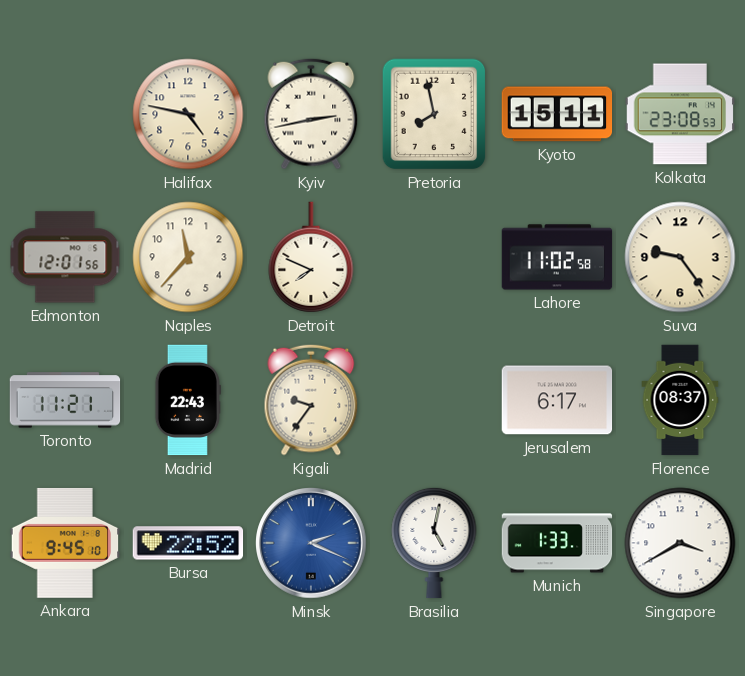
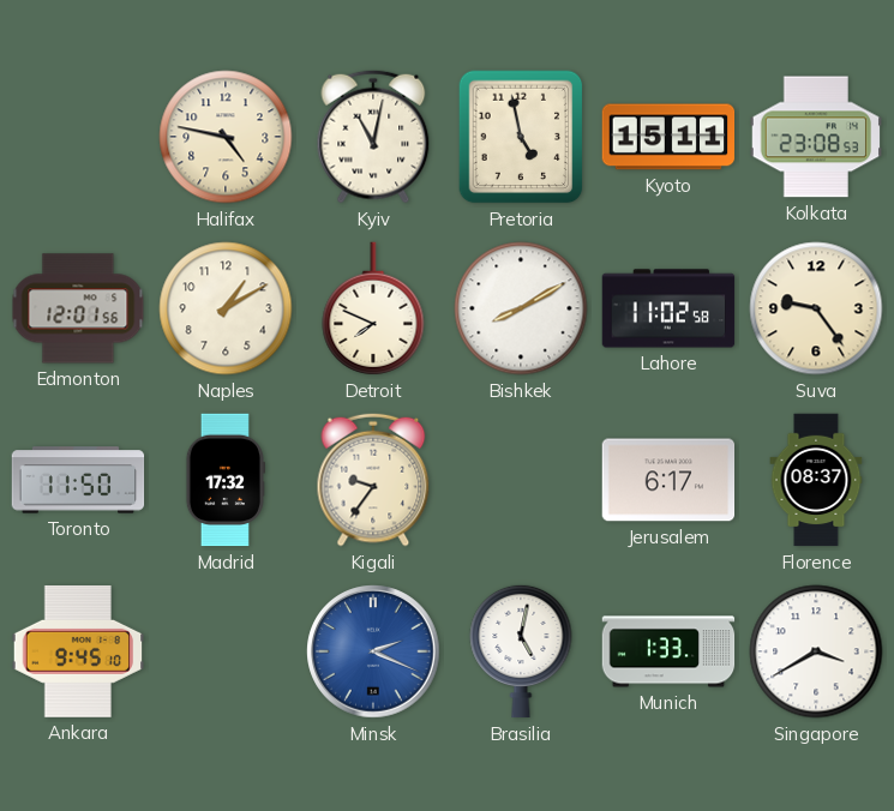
Kyiv: 2:43 -> 11:02 (373, 137)
Pretoria: 7:58 -> 4:58 (521, 137)
Naples: 11:37 -> 1:10 (226, 308)
Bishkek: none -> 8:10 (521, 308)
Toronto: 11:21 -> 11:50 (78, 480)
Madrid: 22:43 -> 17:32 (224, 480)
Bursa: 22:52 -> none (188, 543)
